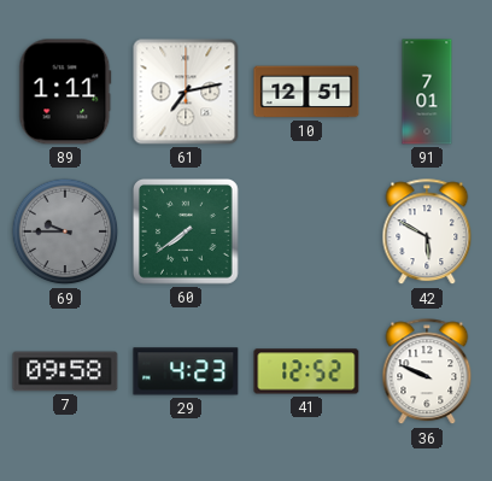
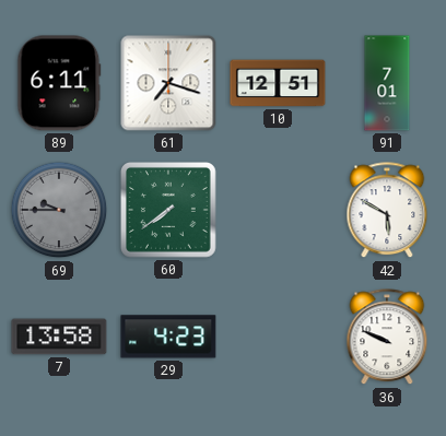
89: 1:11 -> 6:11 (59, 83)
61: 7:13 -> 7:18 (168, 83)
7: 09:58 -> 13:58 (59, 337)
41: 12:52 -> none (306, 371)
